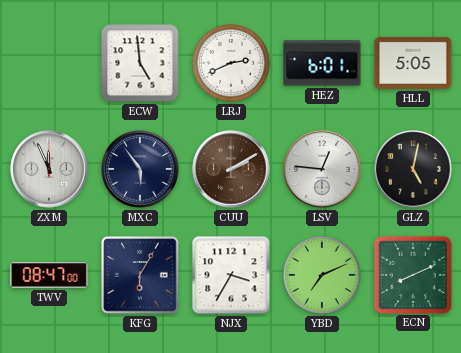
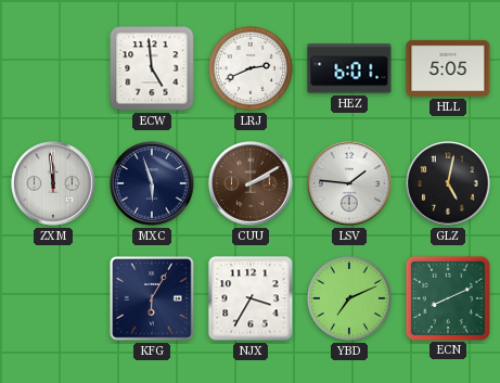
ZXM: 11:56 -> 11:59 (53, 183)
MXC: 5:54 -> 5:57 (152, 183)
LSV: 12:46 -> 1:46 (349, 183)
TWV: 08:47 -> none (49, 275)
